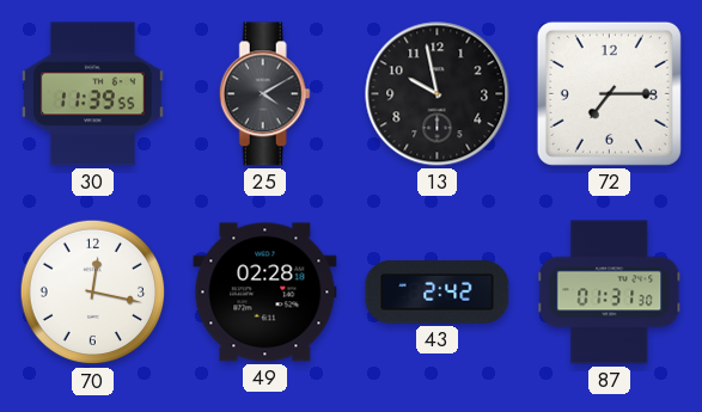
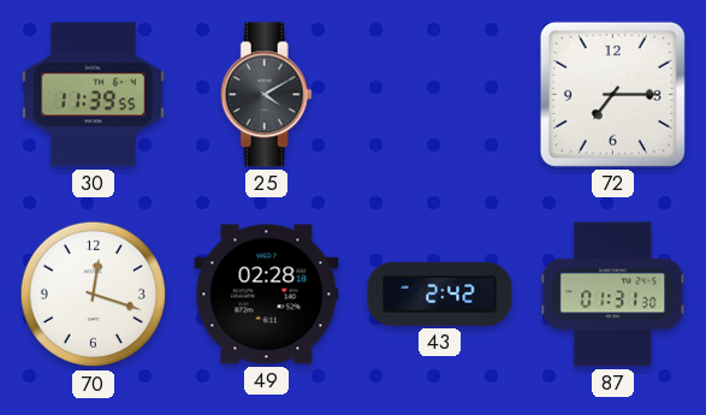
13: 9:58 -> none (438, 94)
70: 12:17 -> 12:18 (94, 295)
